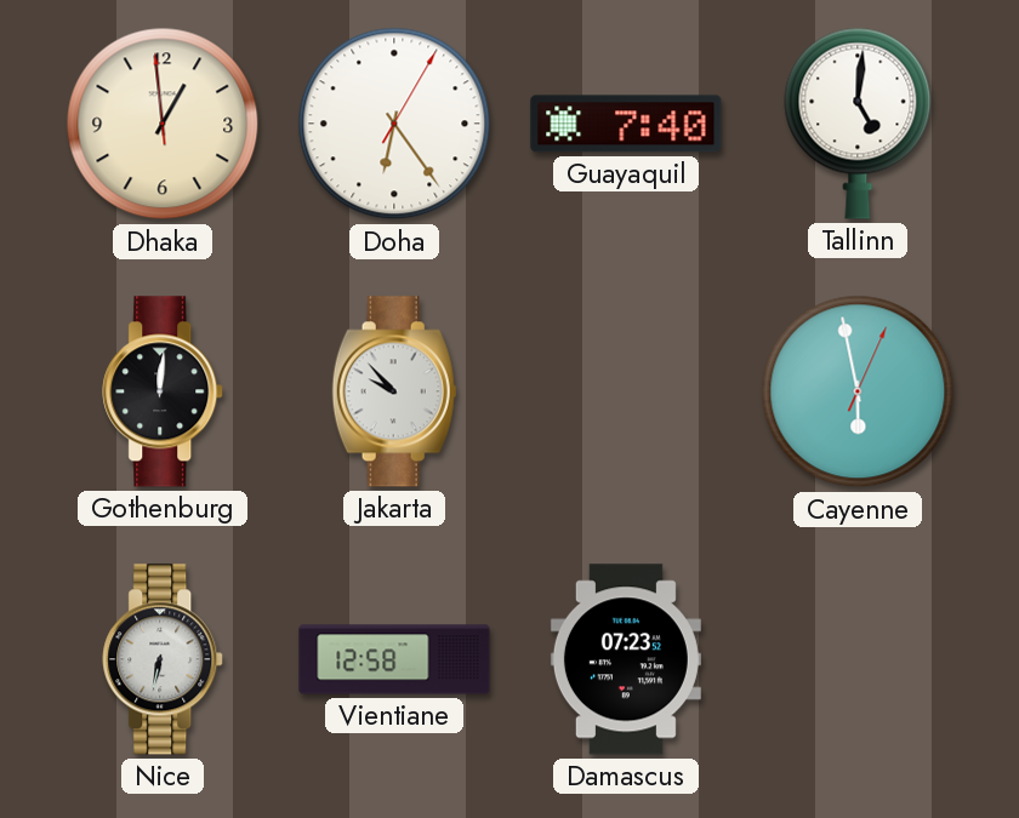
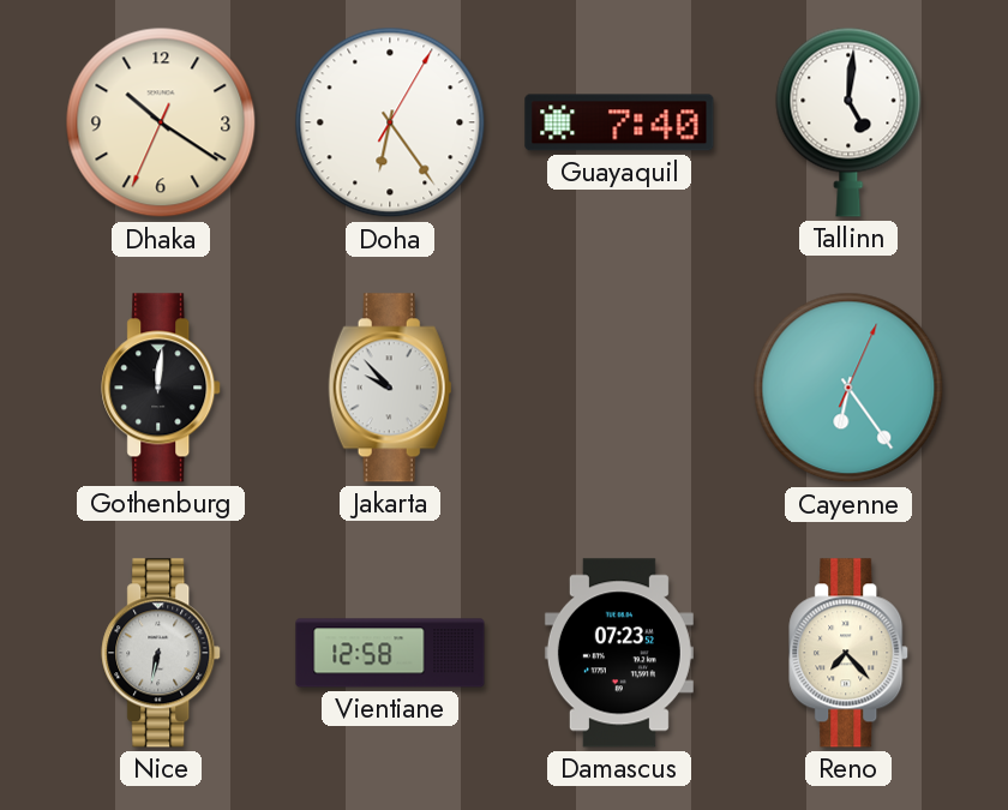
Dhaka: 12:58 -> 10:20 (161, 122)
Cayenne: 5:58 -> 6:24 (848, 388)
Reno: none -> 7:23 (850, 653)
